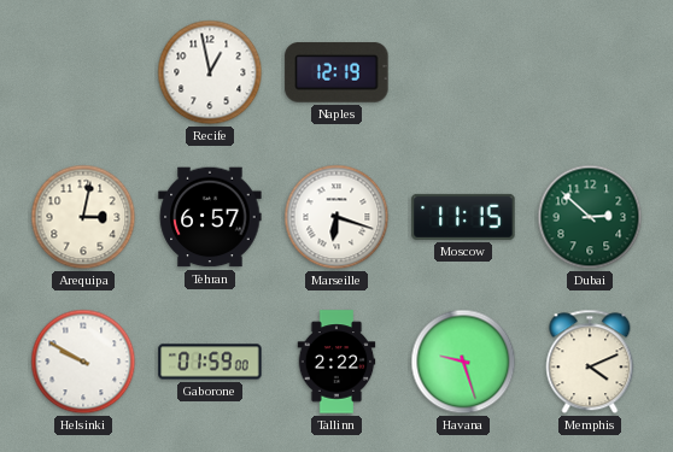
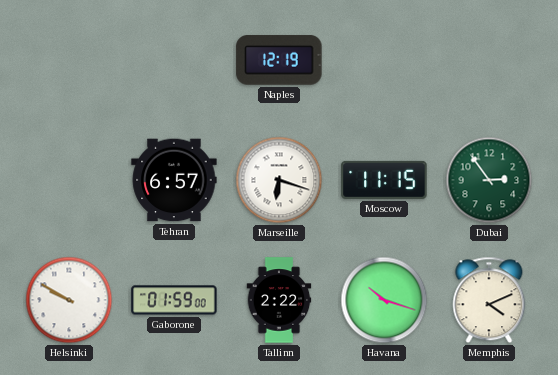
Recife: 12:58 -> none (210, 72)
Arequipa: 3:02 -> none (83, 217)
Dubai: 2:52 -> 2:54 (489, 180)
Havana: 9:27 -> 10:18 (384, 300)
